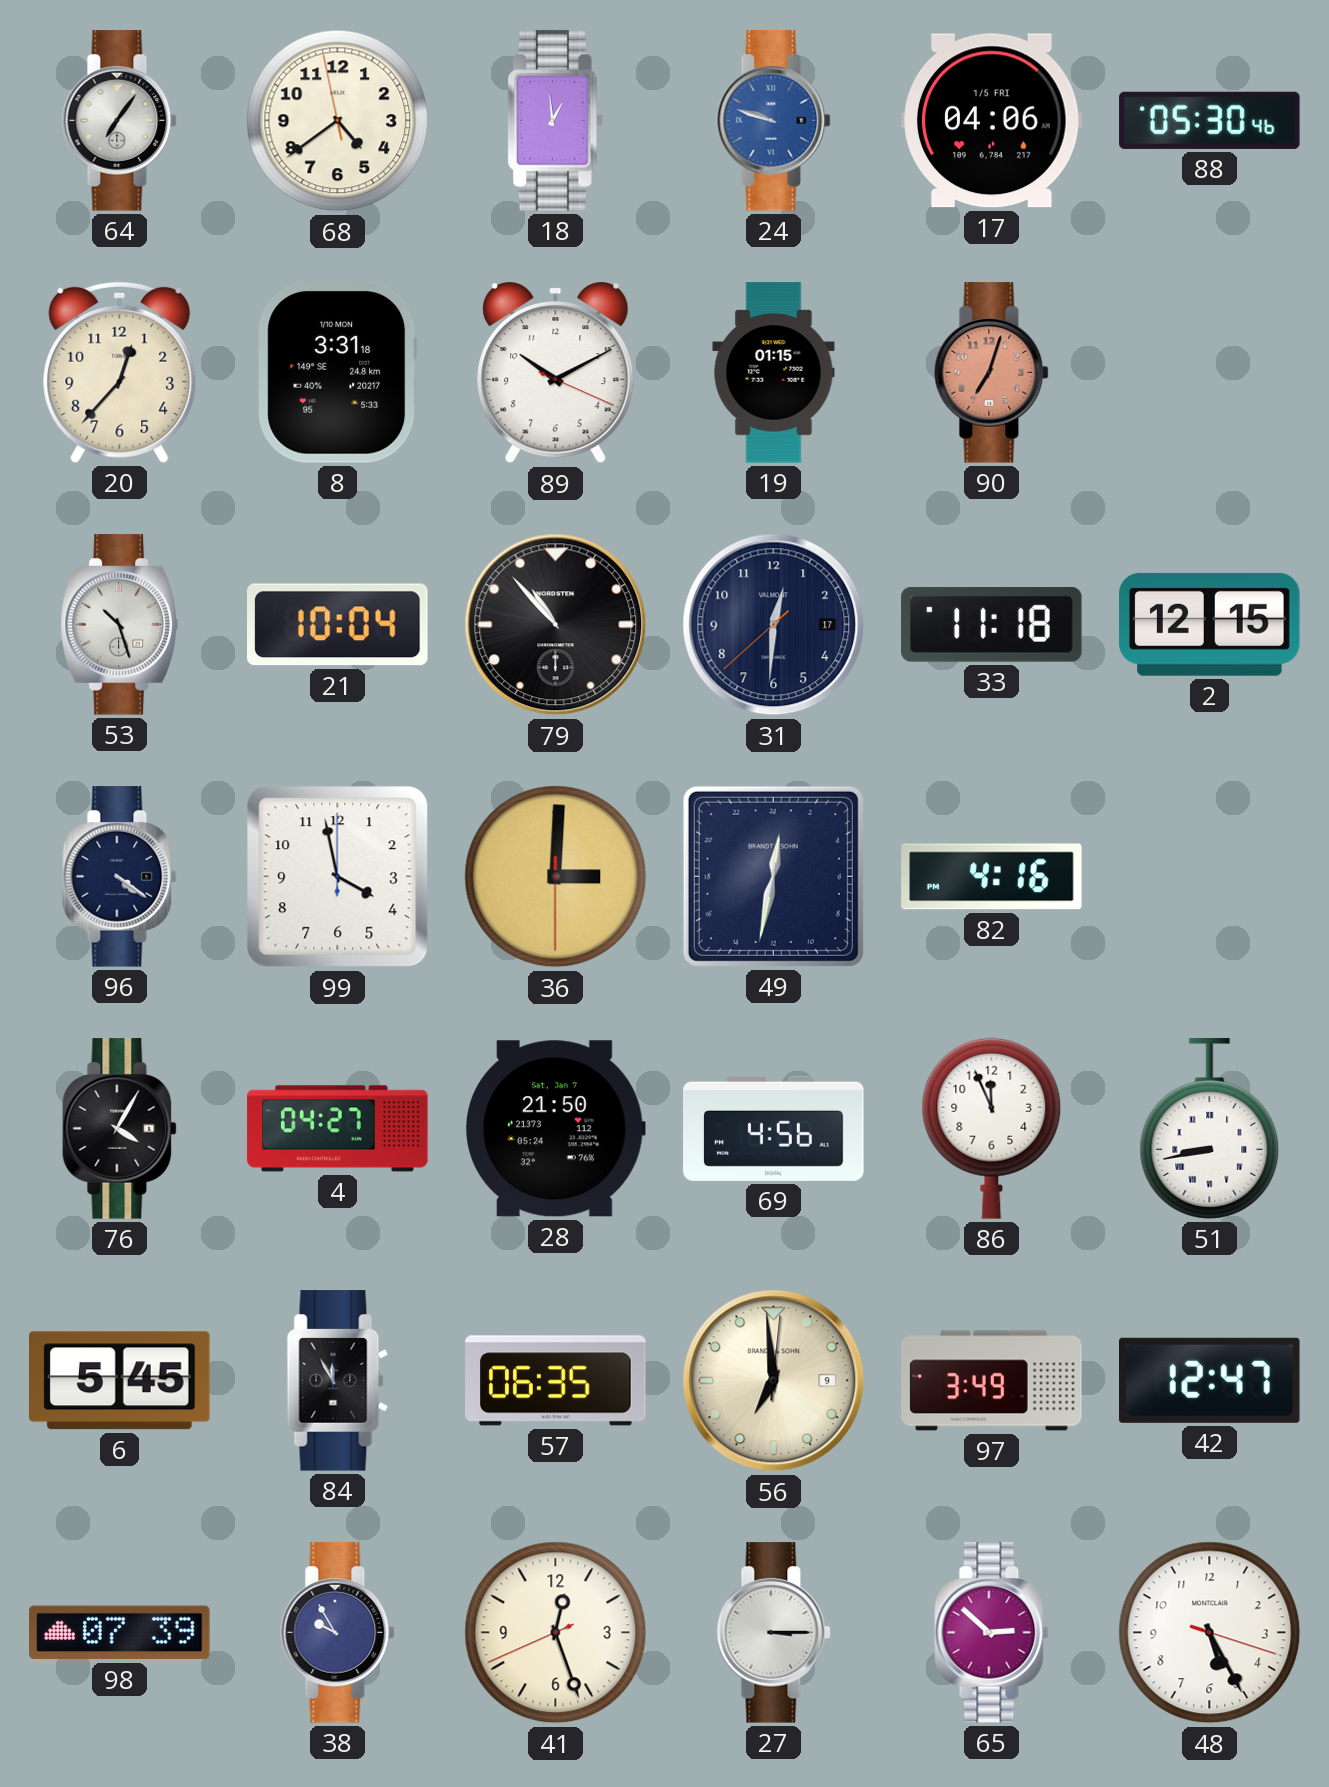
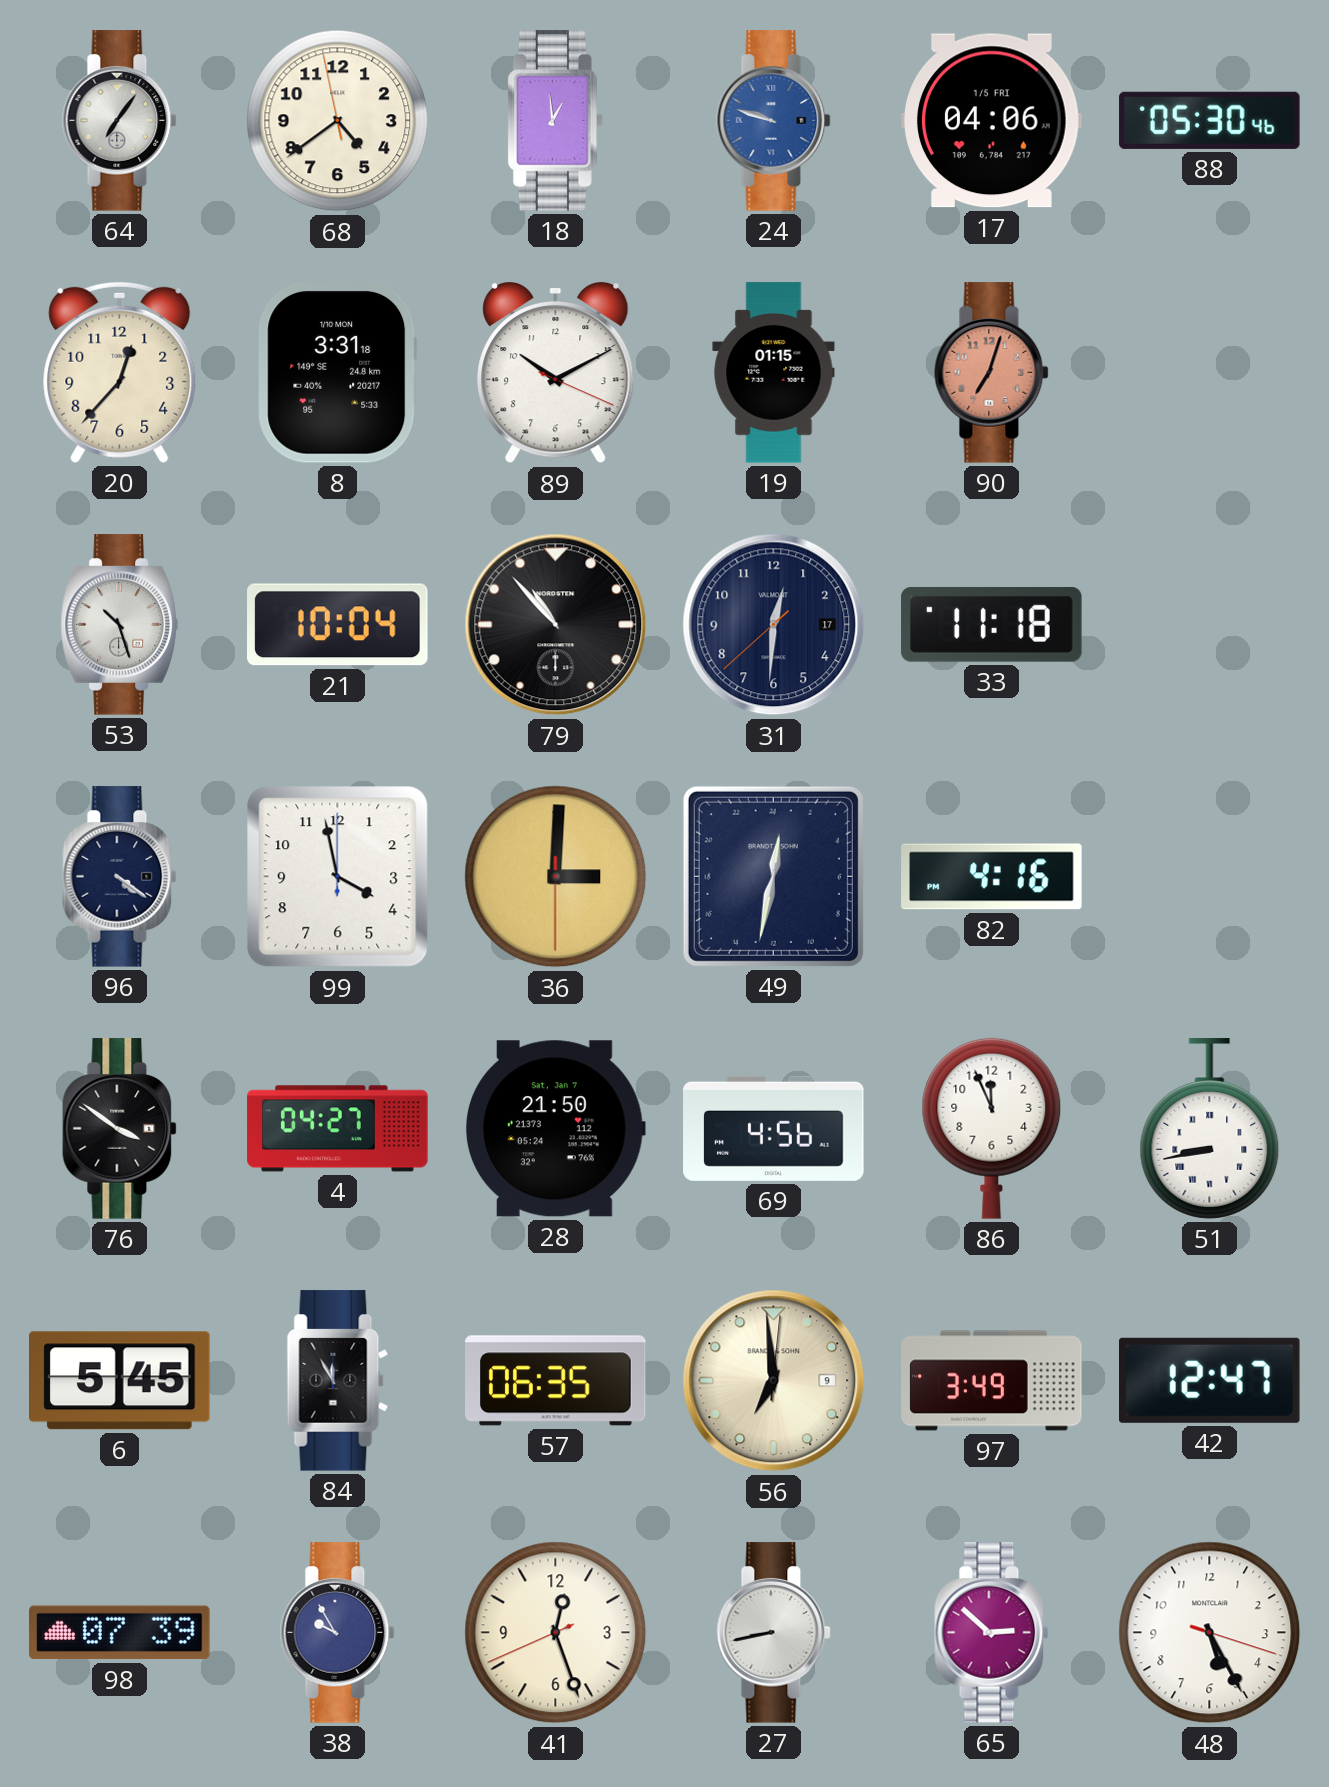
2: 12:15 -> none (1210, 624)
76: 4:05 -> 3:51 (120, 1129)
27: 3:15 -> 8:43 (774, 1633)
